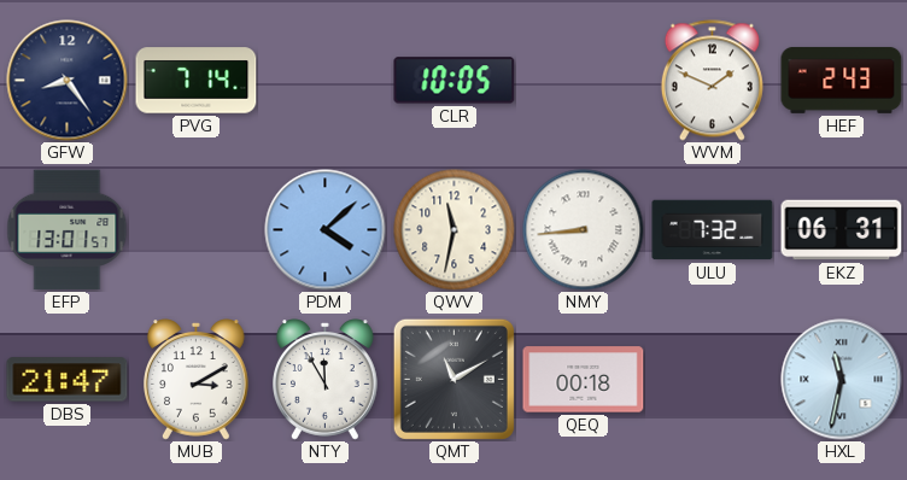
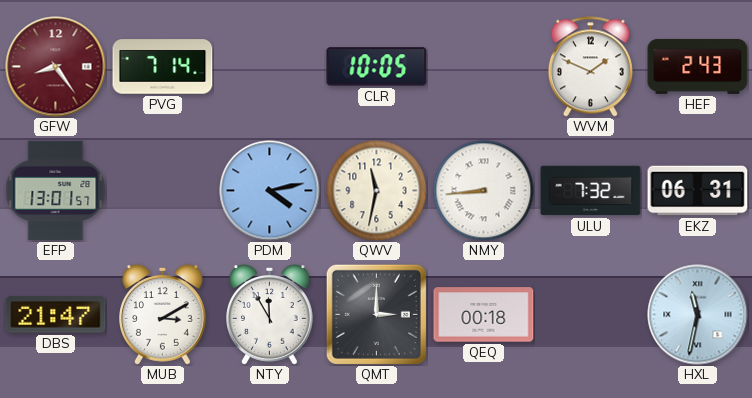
GFW dial: navy -> burgundy (56, 67)
PDM: 4:08 -> 4:13 (270, 191)
QMT: 11:10 -> 3:00 (376, 314)
